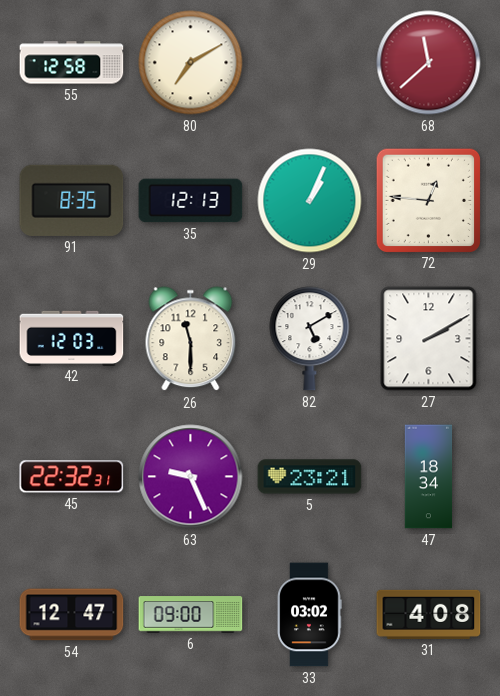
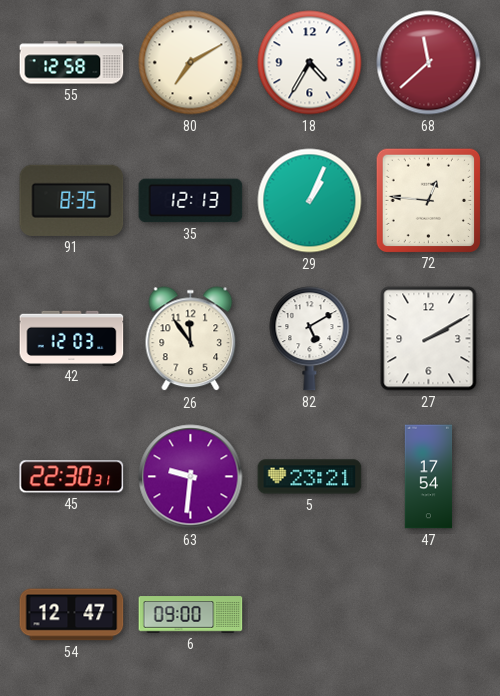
18: none -> 4:35 (310, 63)
26: 11:30 -> 11:54 (191, 339)
45: 22:32 -> 22:30 (72, 477)
63: 9:26 -> 9:31 (191, 477)
47: 18:34 -> 17:54 (429, 477)
33: 03:02 -> none (309, 615)
31: 4:08 -> none (429, 614)
